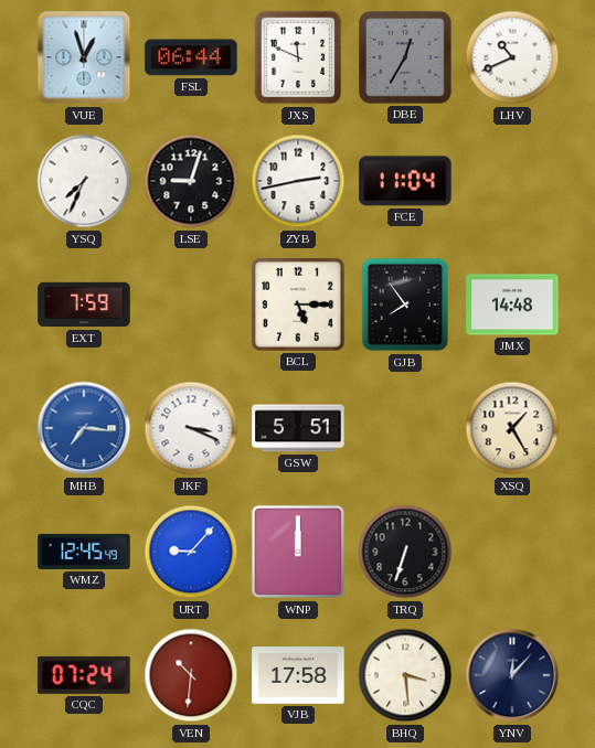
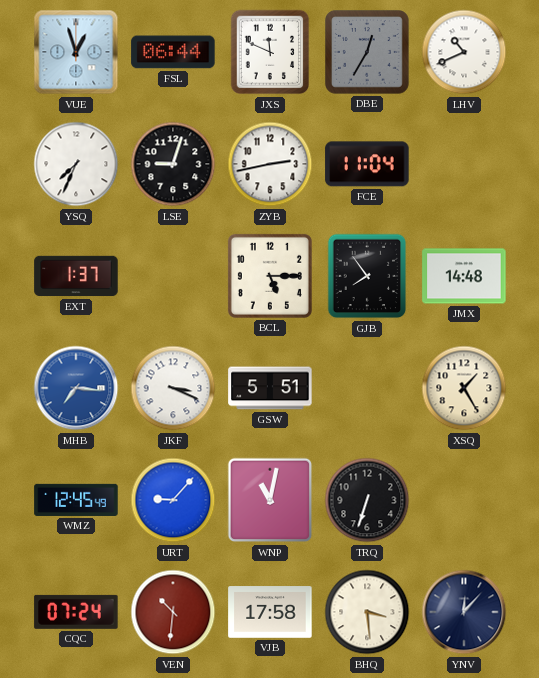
EXT: 7:59 -> 1:37 (76, 276)
WNP: 12:00 -> 11:02 (270, 500)
